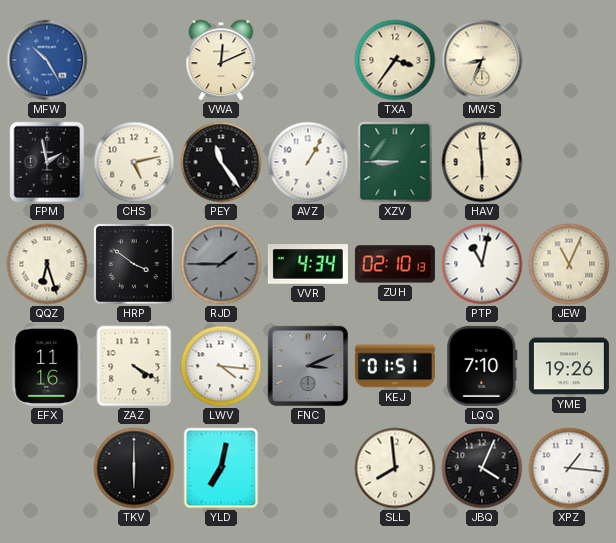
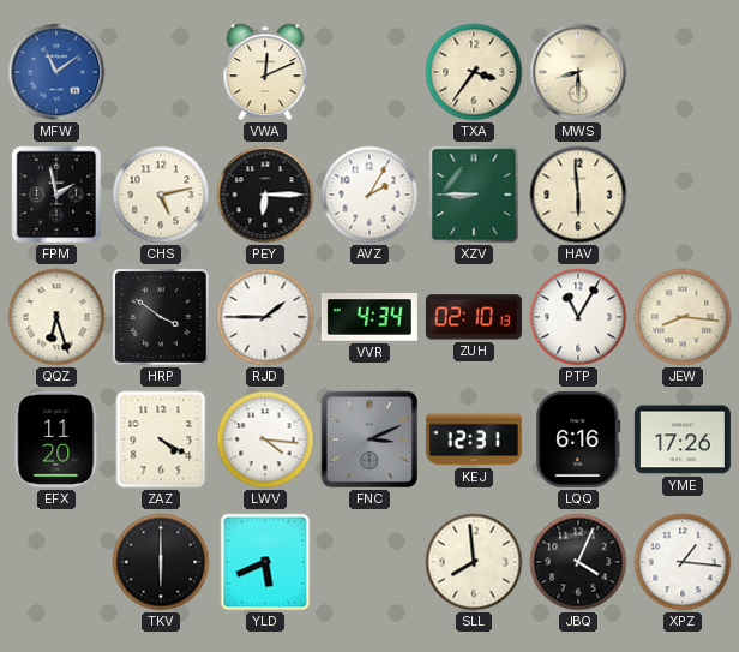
MFW: 10:25 -> 11:09 (56, 72)
MWS: 8:34 -> 8:30 (578, 72)
PEY: 11:24 -> 6:15 (265, 195)
AVZ: 1:05 -> 2:05 (369, 195)
RJD dial: grey -> white (265, 317)
PTP: 11:02 -> 11:05 (578, 317)
JEW: 11:04 -> 8:16 (683, 317)
EFX: 11:16 -> 11:20 (56, 439)
KEJ: 01:51 -> 12:31 (474, 439)
LQQ: 7:10 -> 6:16 (578, 439)
YME: 19:26 -> 17:26 (683, 439)
YLD: 7:02 -> 5:41 (265, 562)
